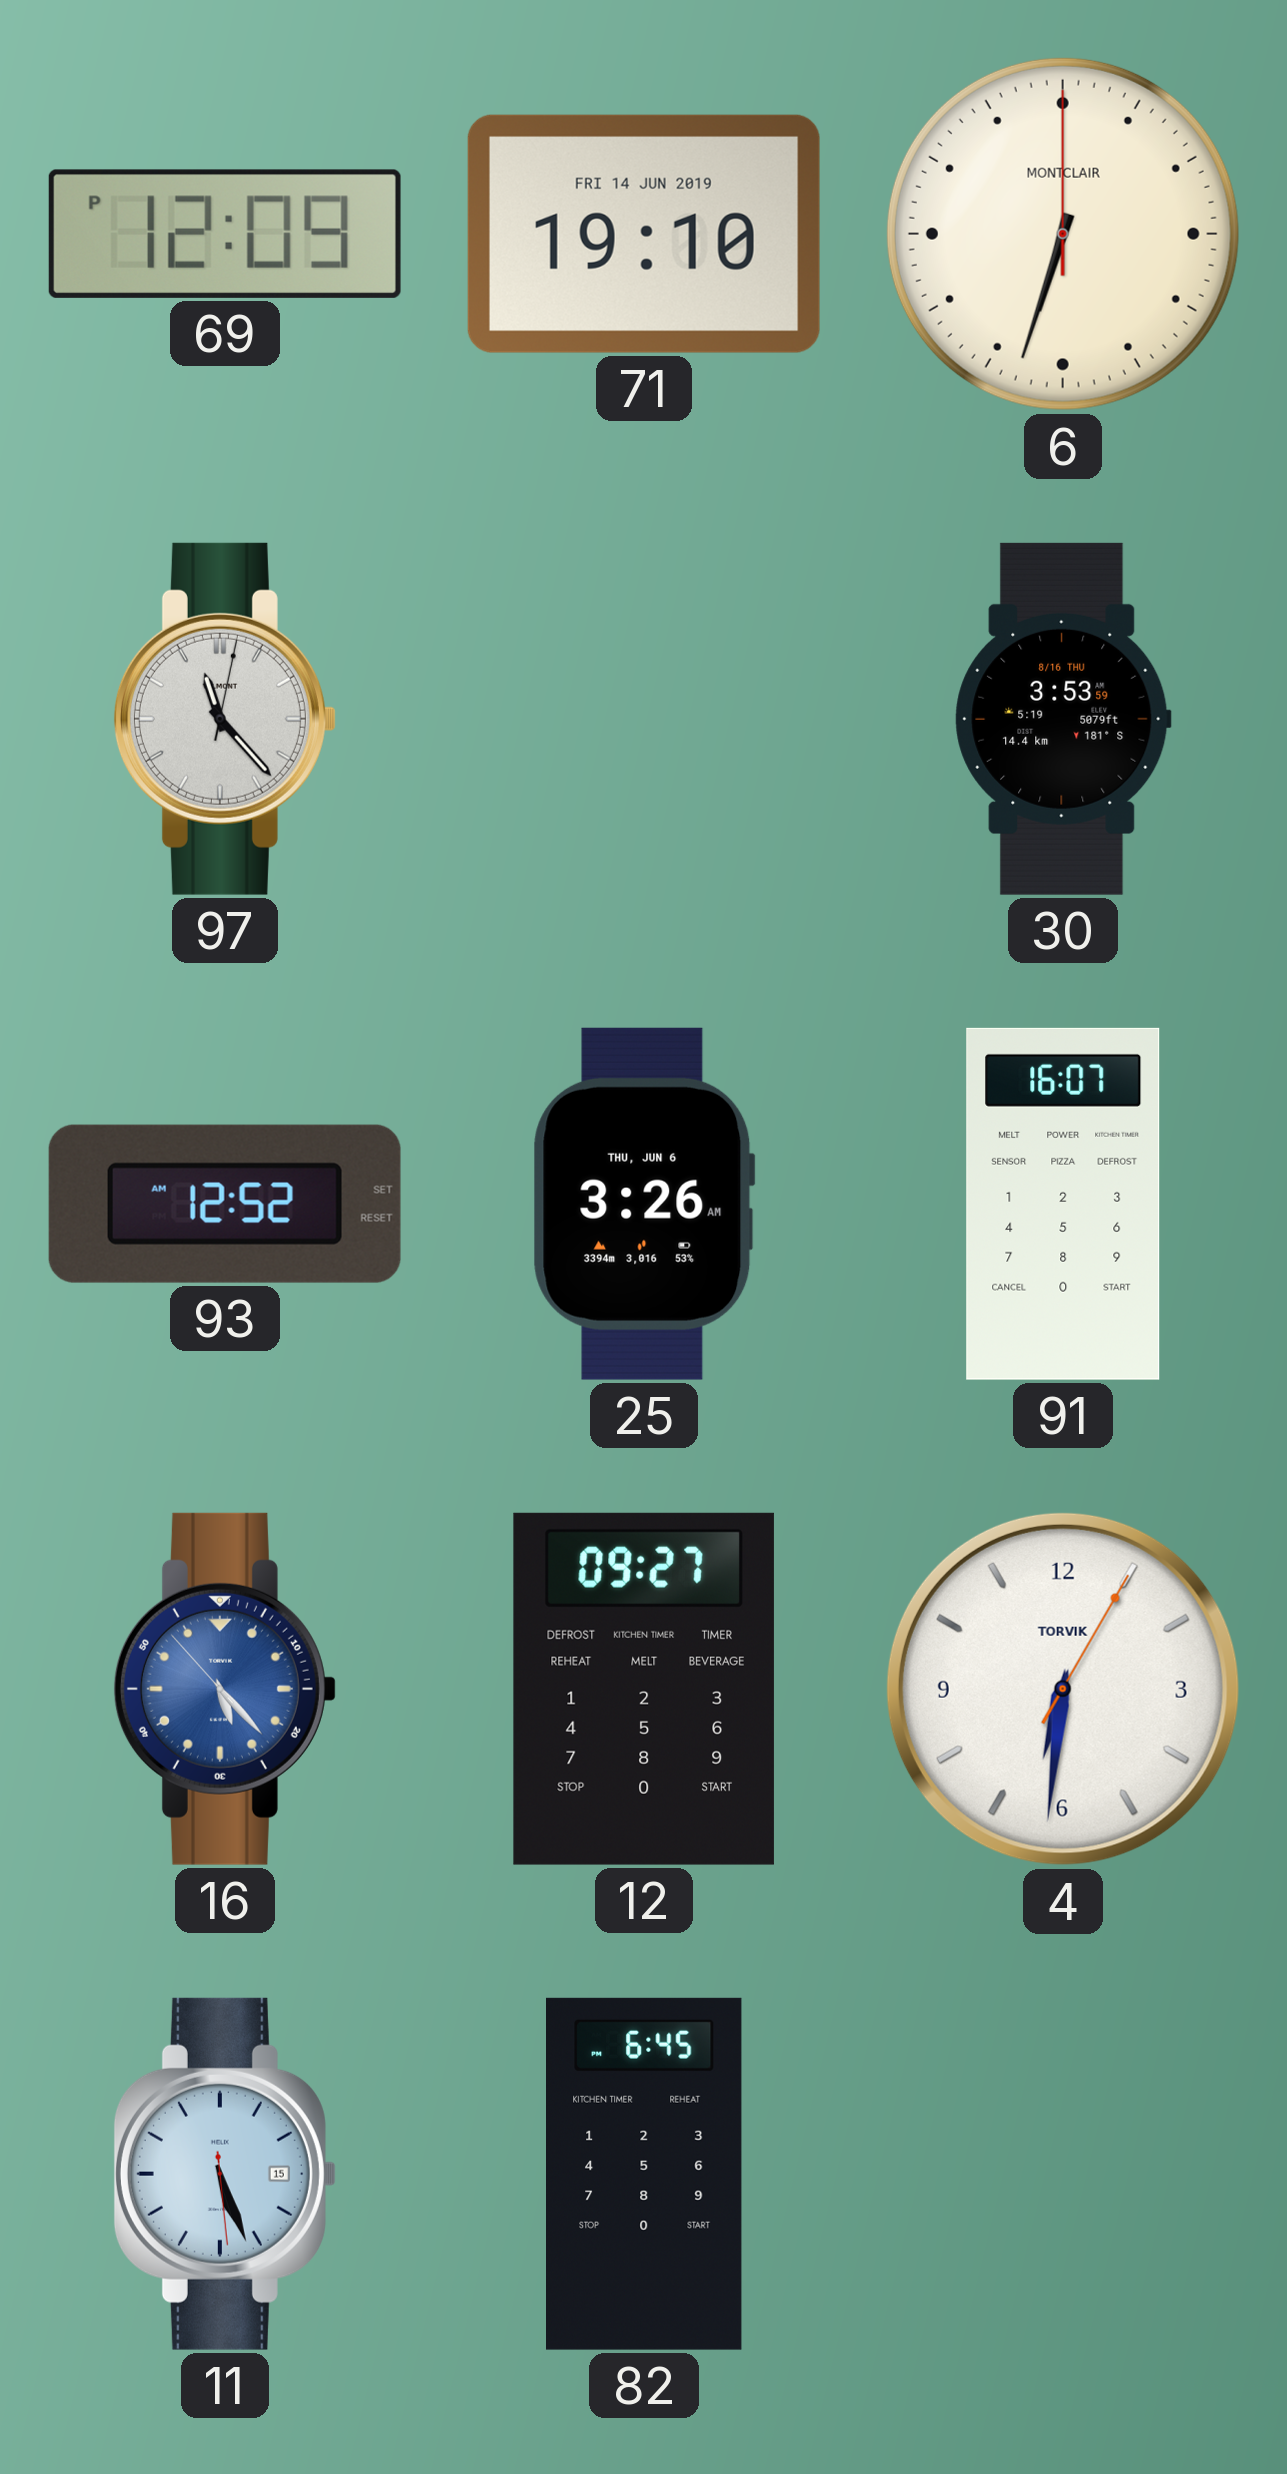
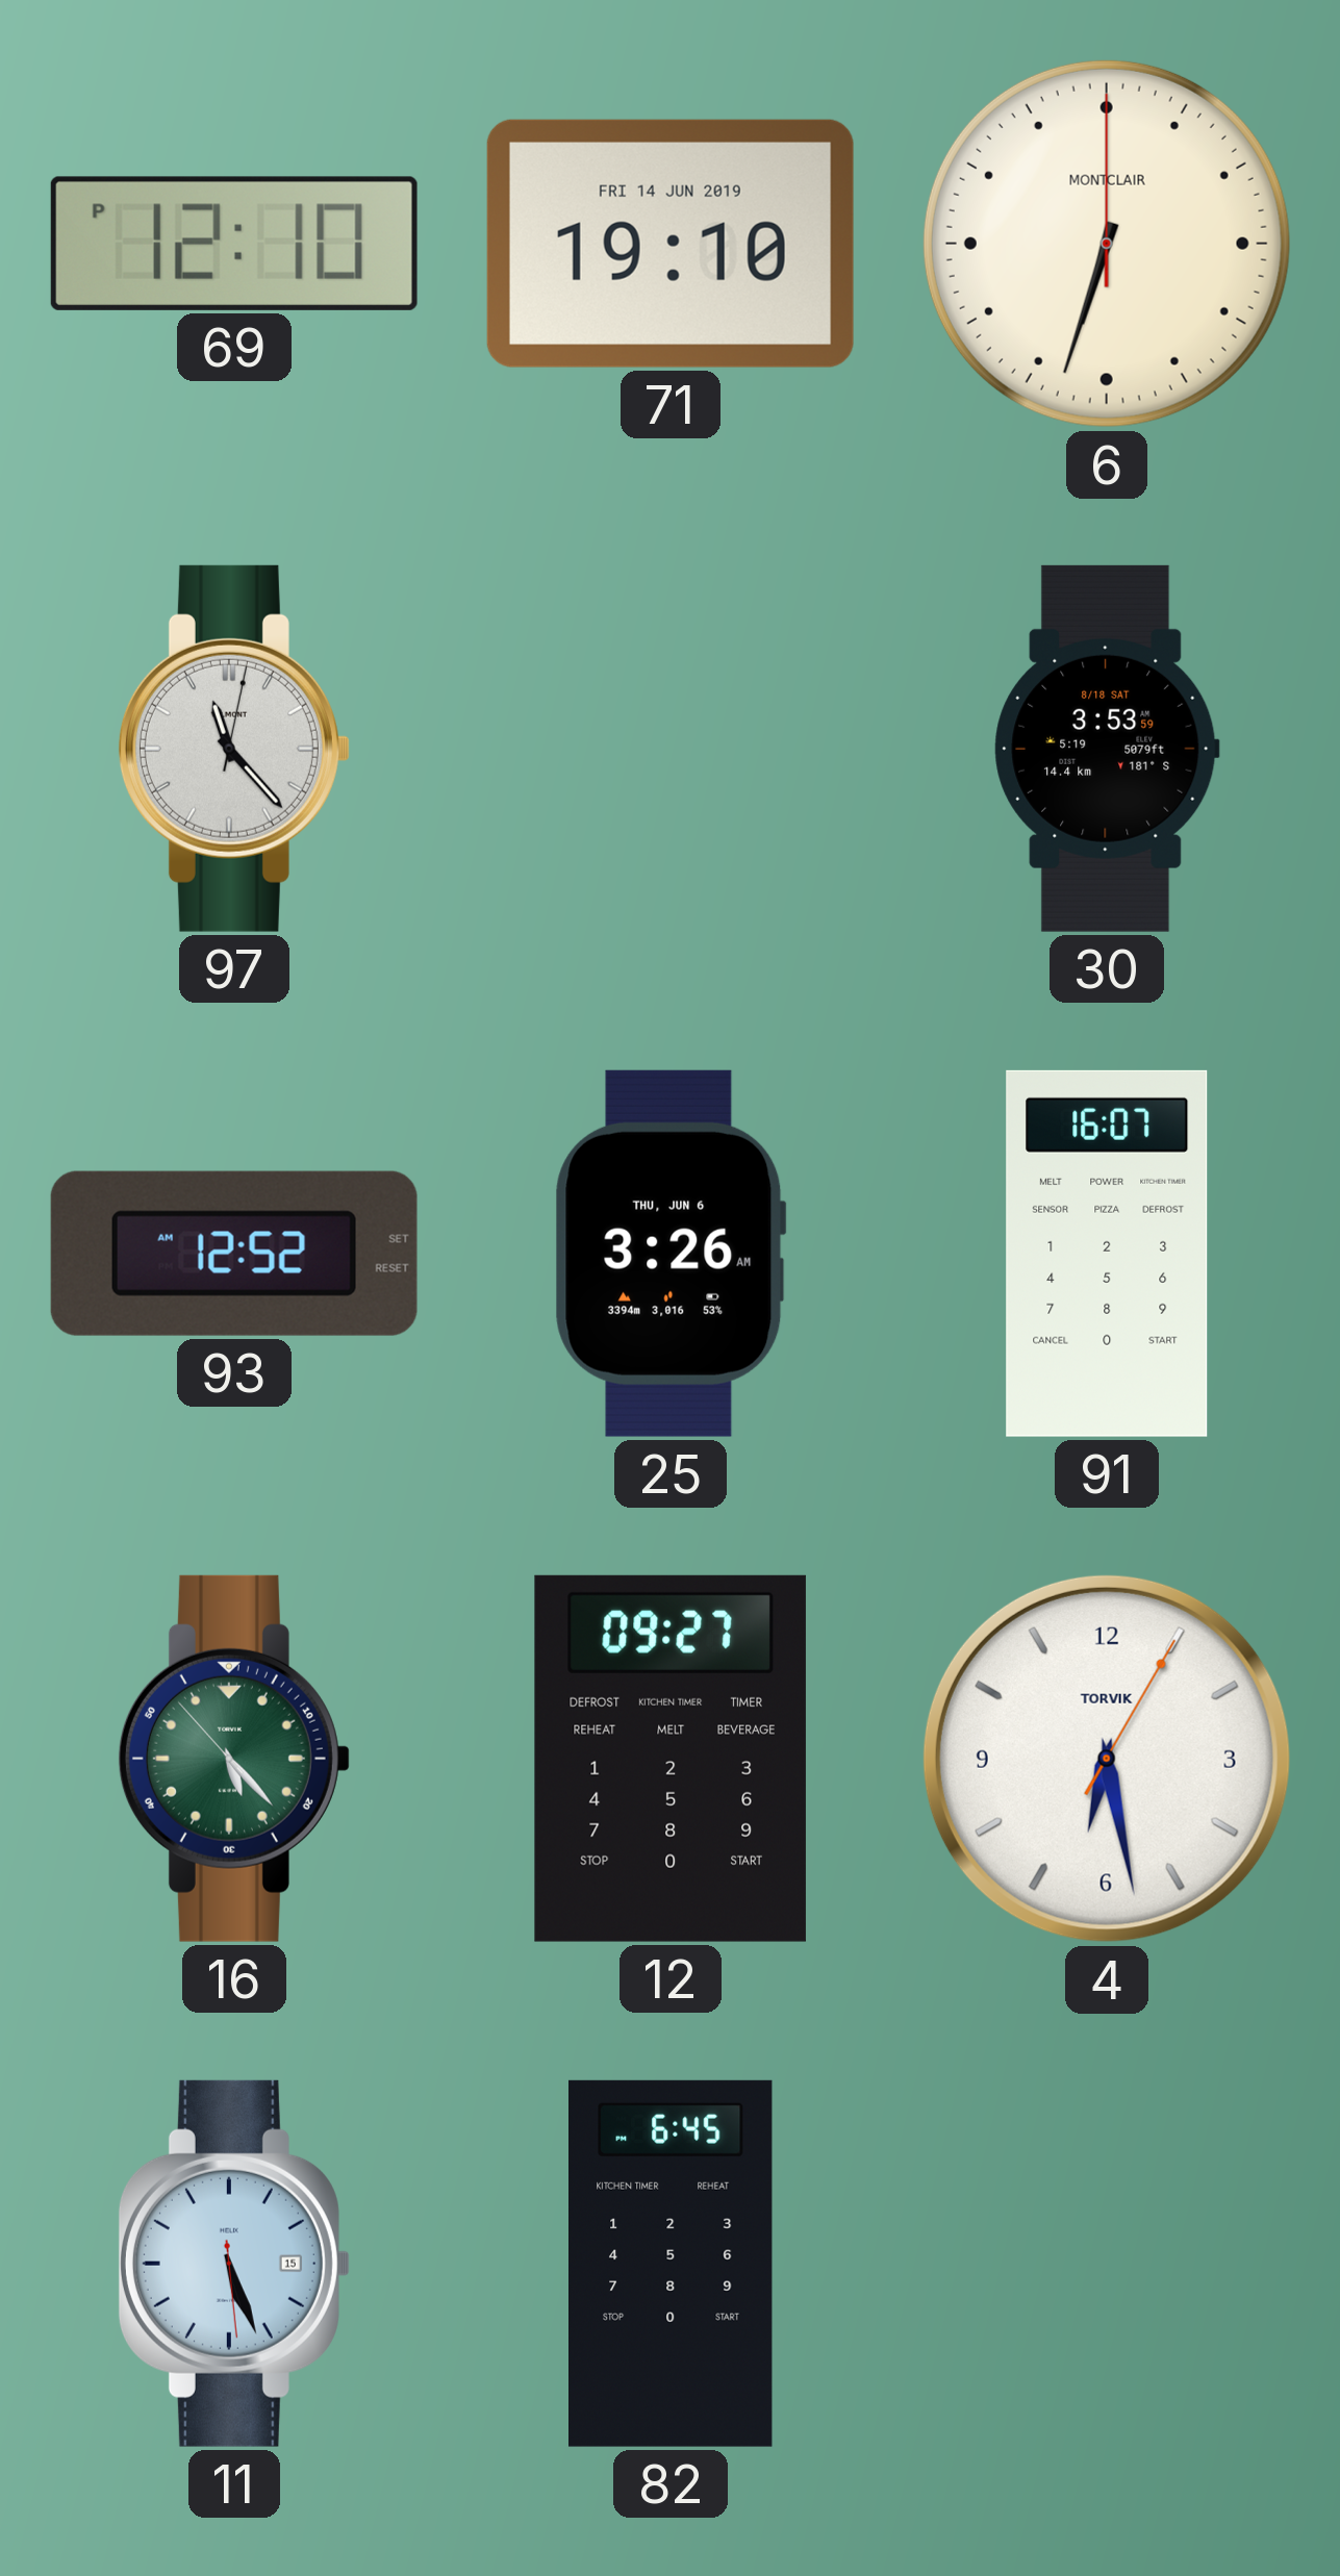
69: 12:09 -> 12:10 (234, 244)
30 date: 8/16 THU -> 8/18 SAT (1107, 749)
16 dial: blue -> green (234, 1759)
4: 6:31 -> 6:28 (1107, 1759)
